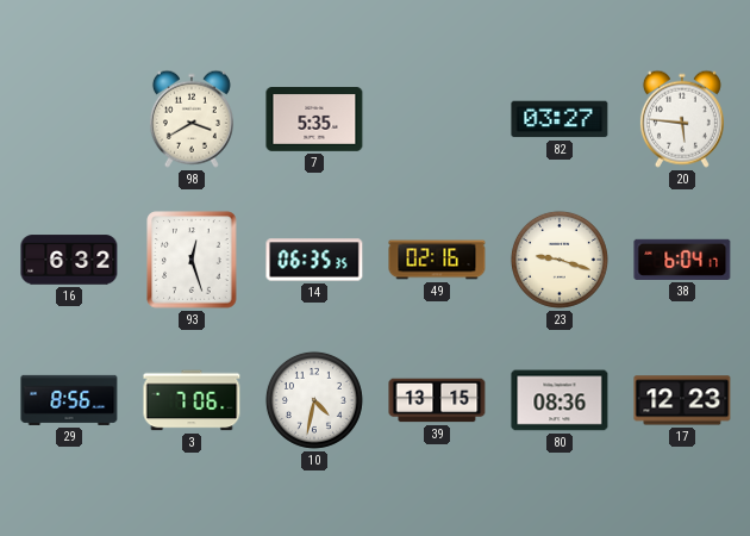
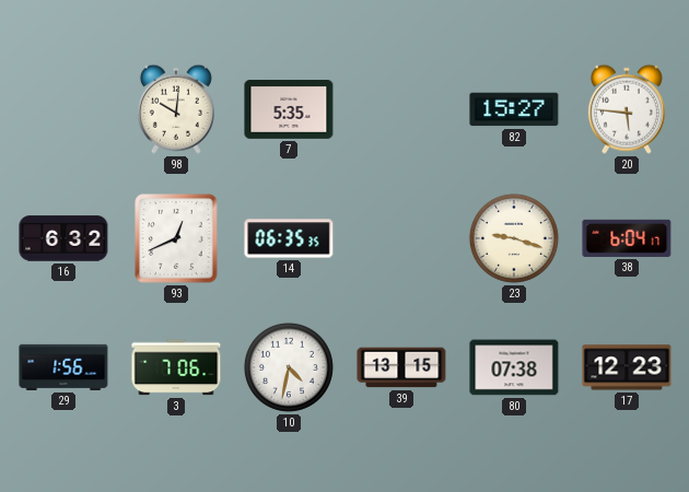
98: 3:40 -> 10:01 (176, 109)
82: 03:27 -> 15:27 (514, 109)
93: 12:27 -> 12:41 (176, 238)
49: 02:16 -> none (437, 260)
29: 8:56 -> 1:56 (63, 367)
80: 08:36 -> 07:38 (514, 367)
